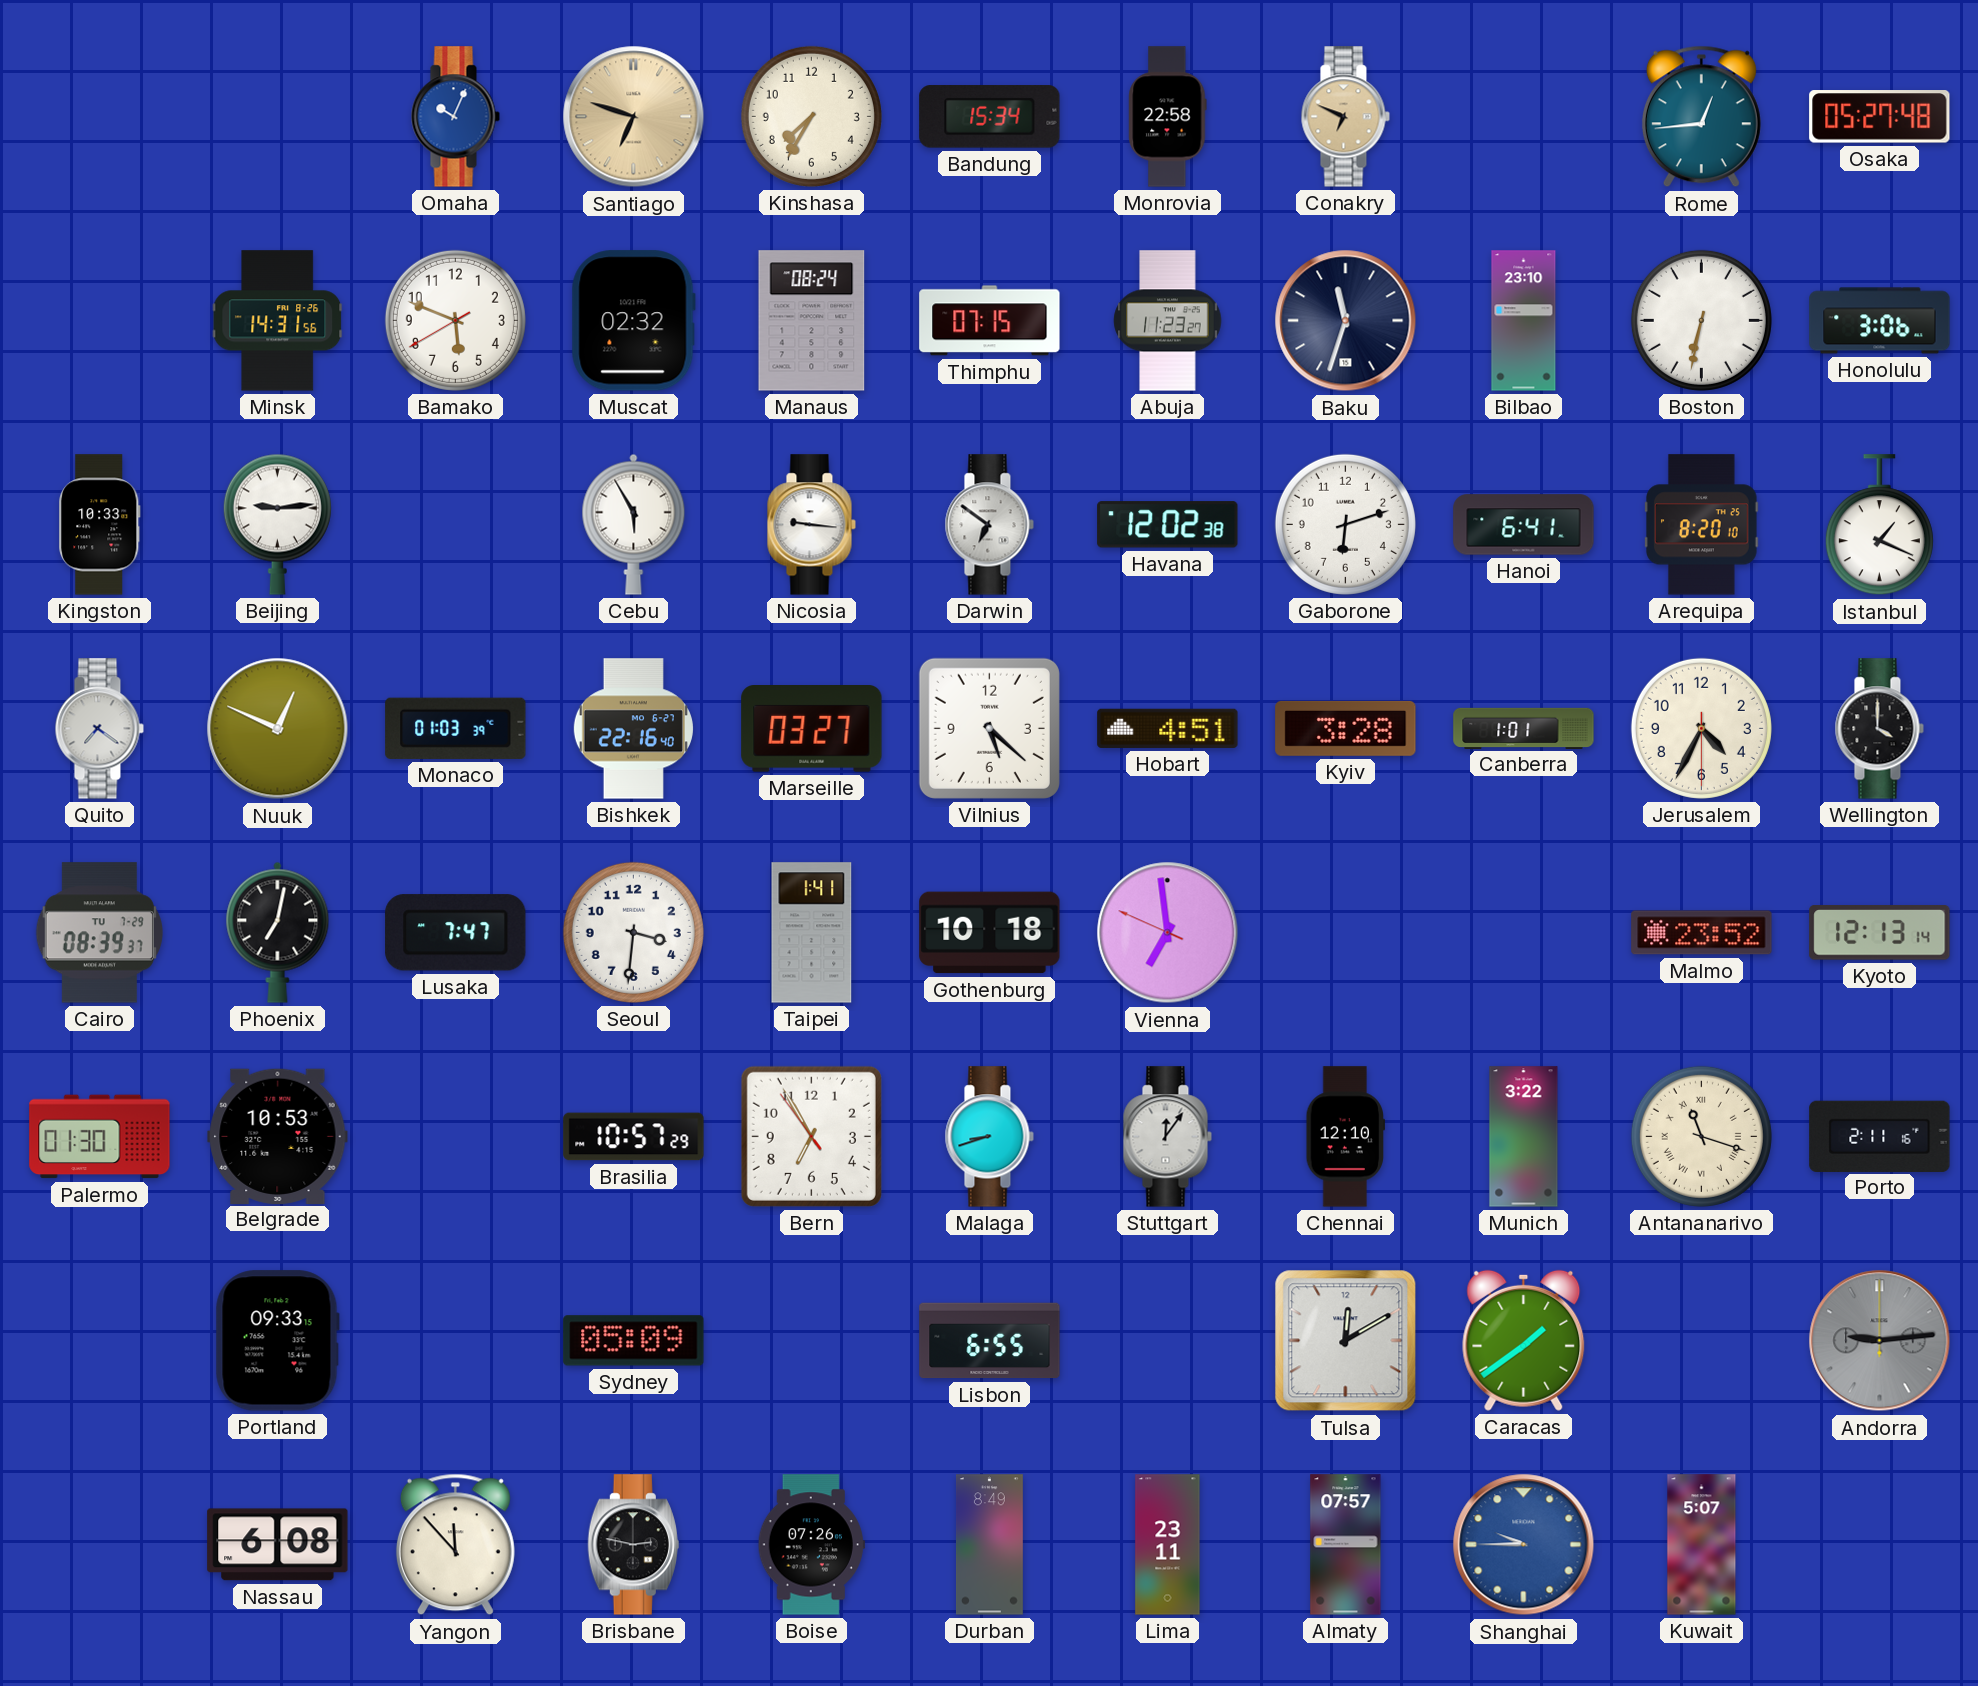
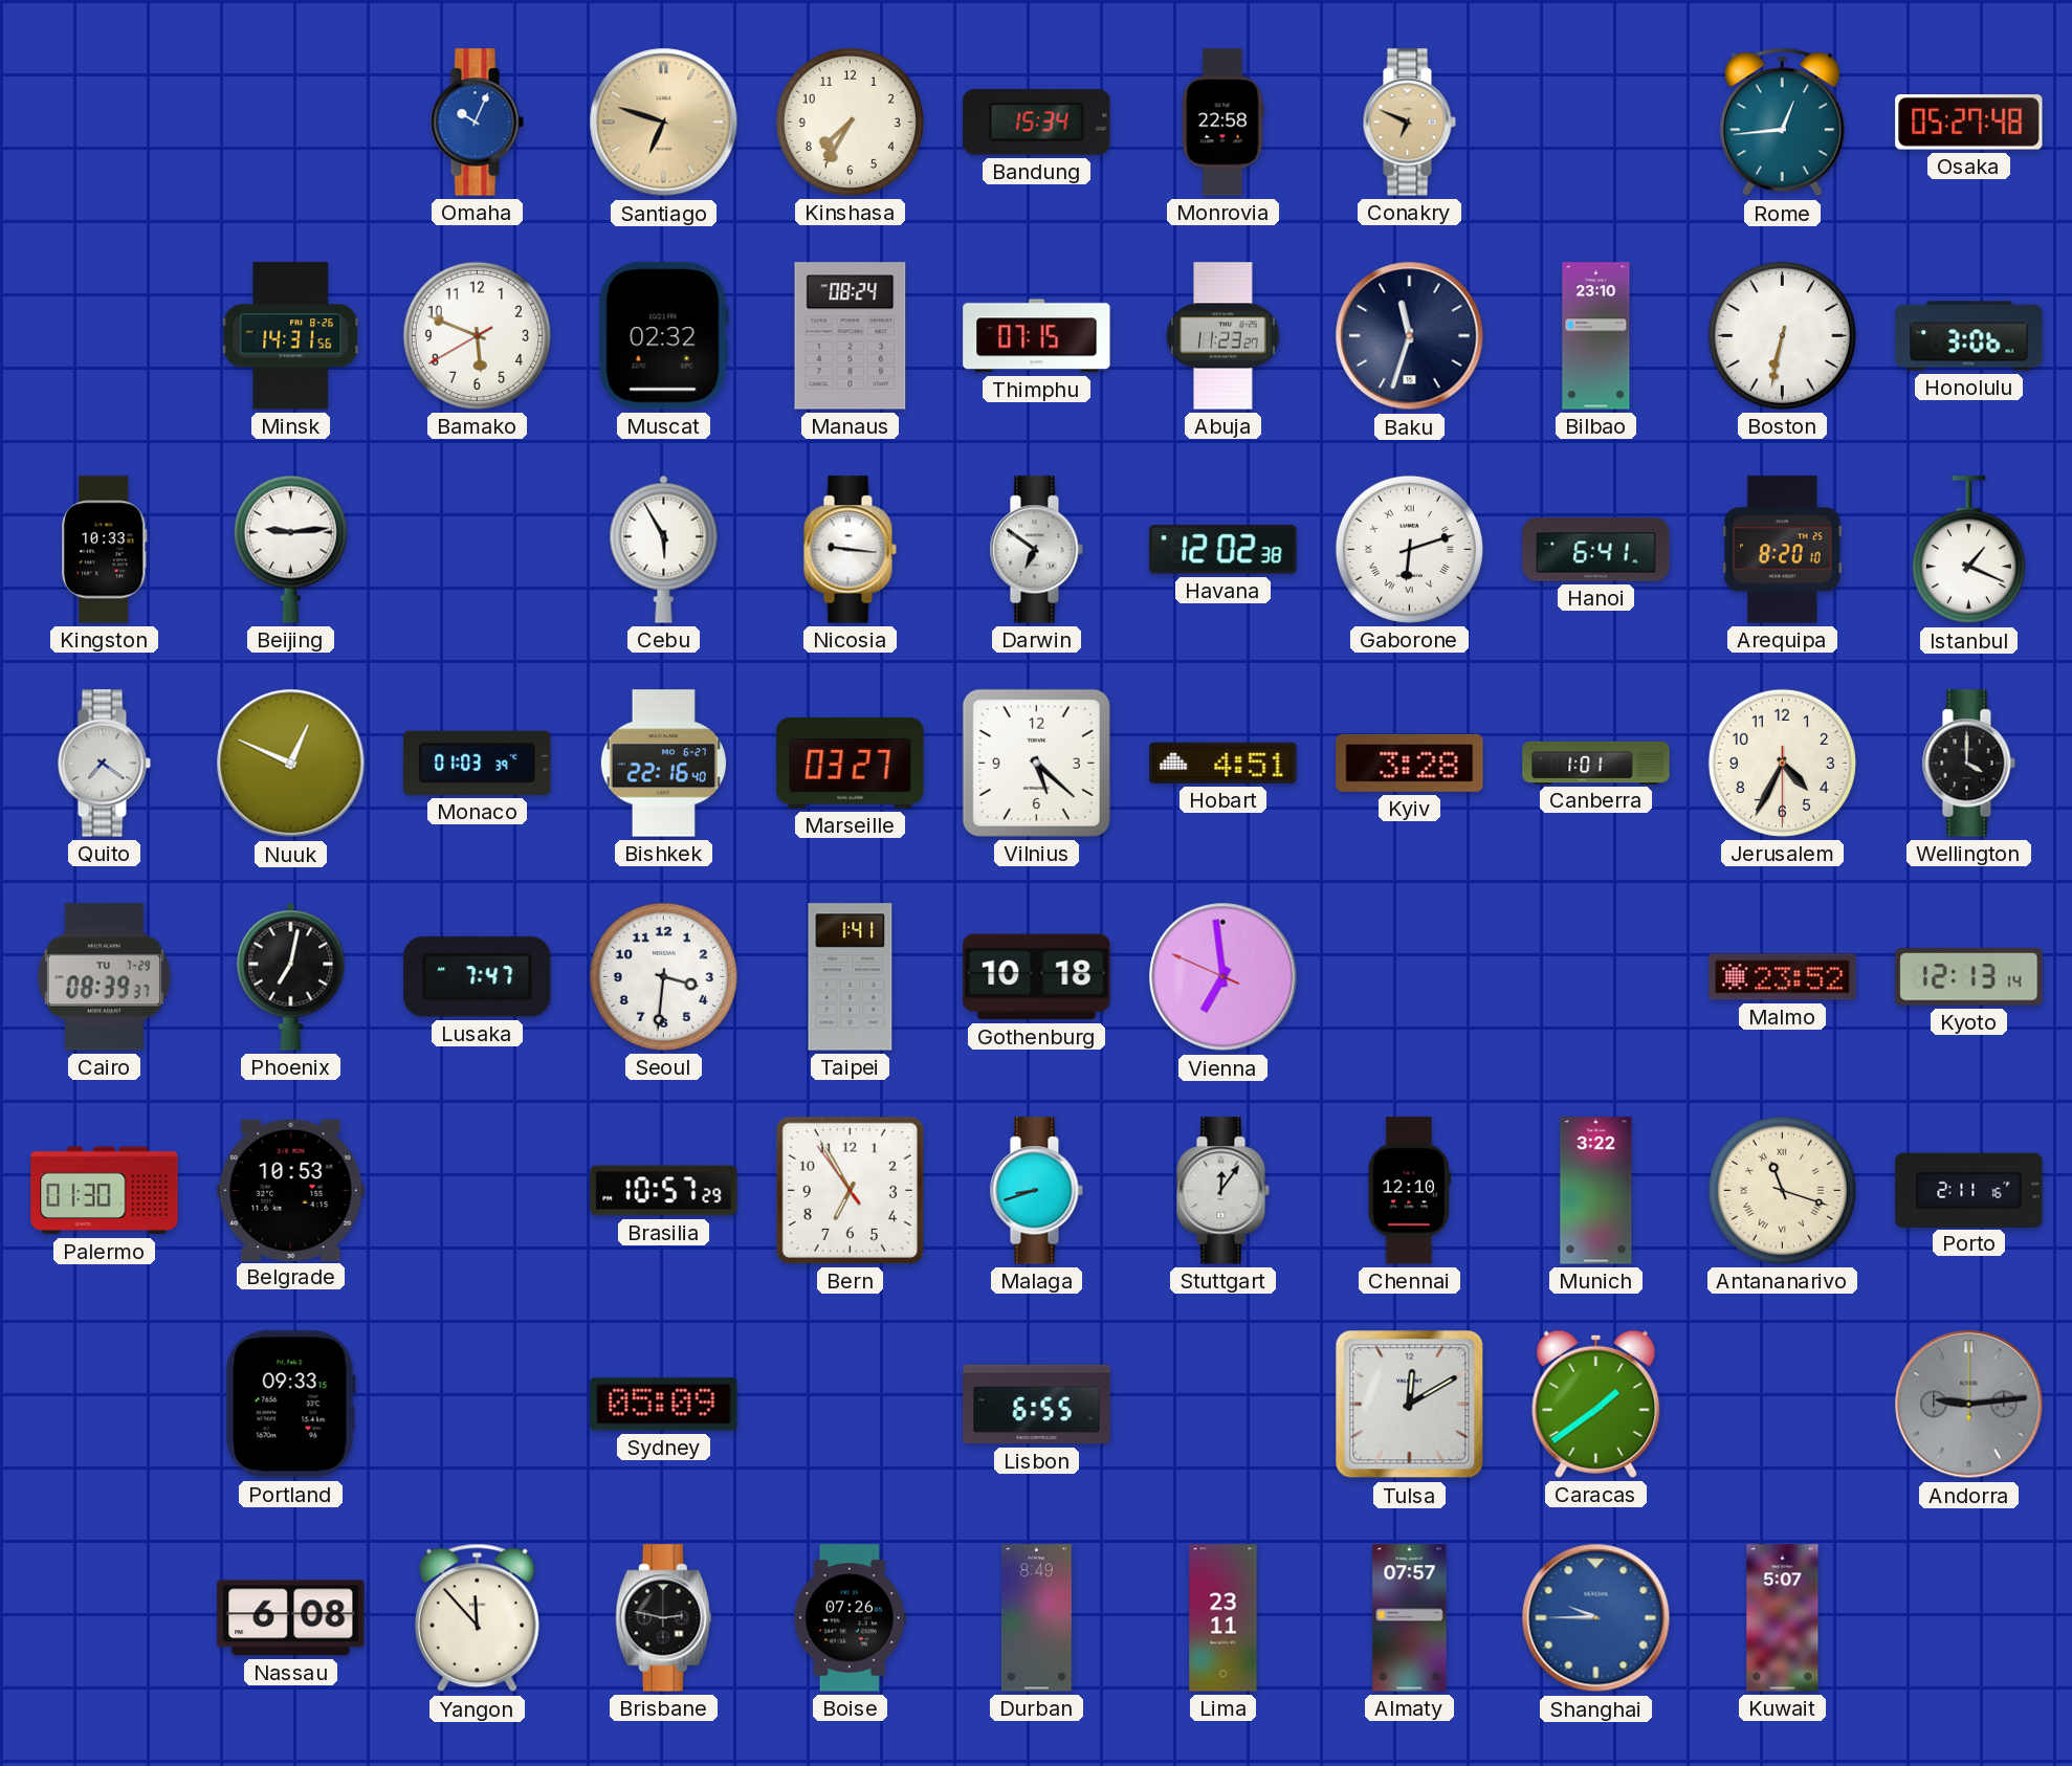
Gaborone numerals: Arabic -> Roman (1409, 549)
